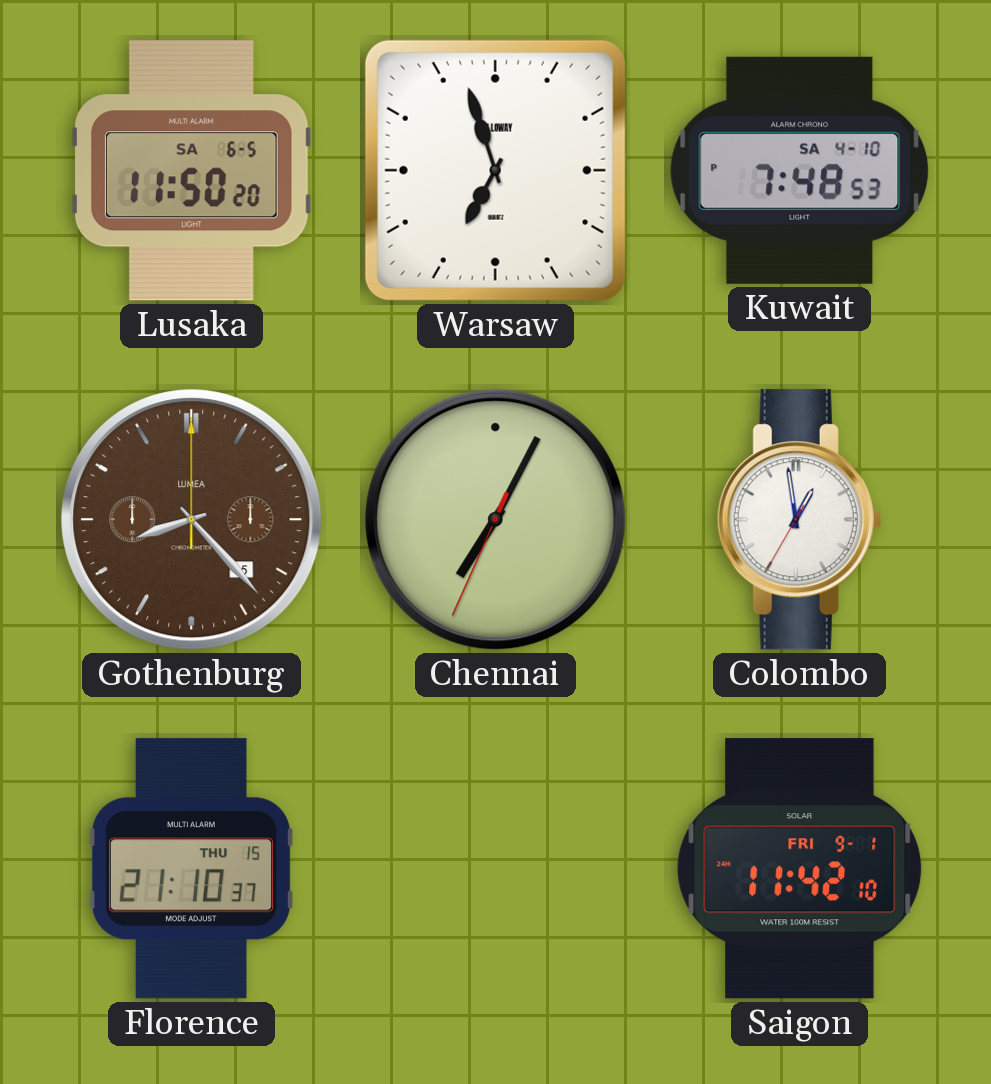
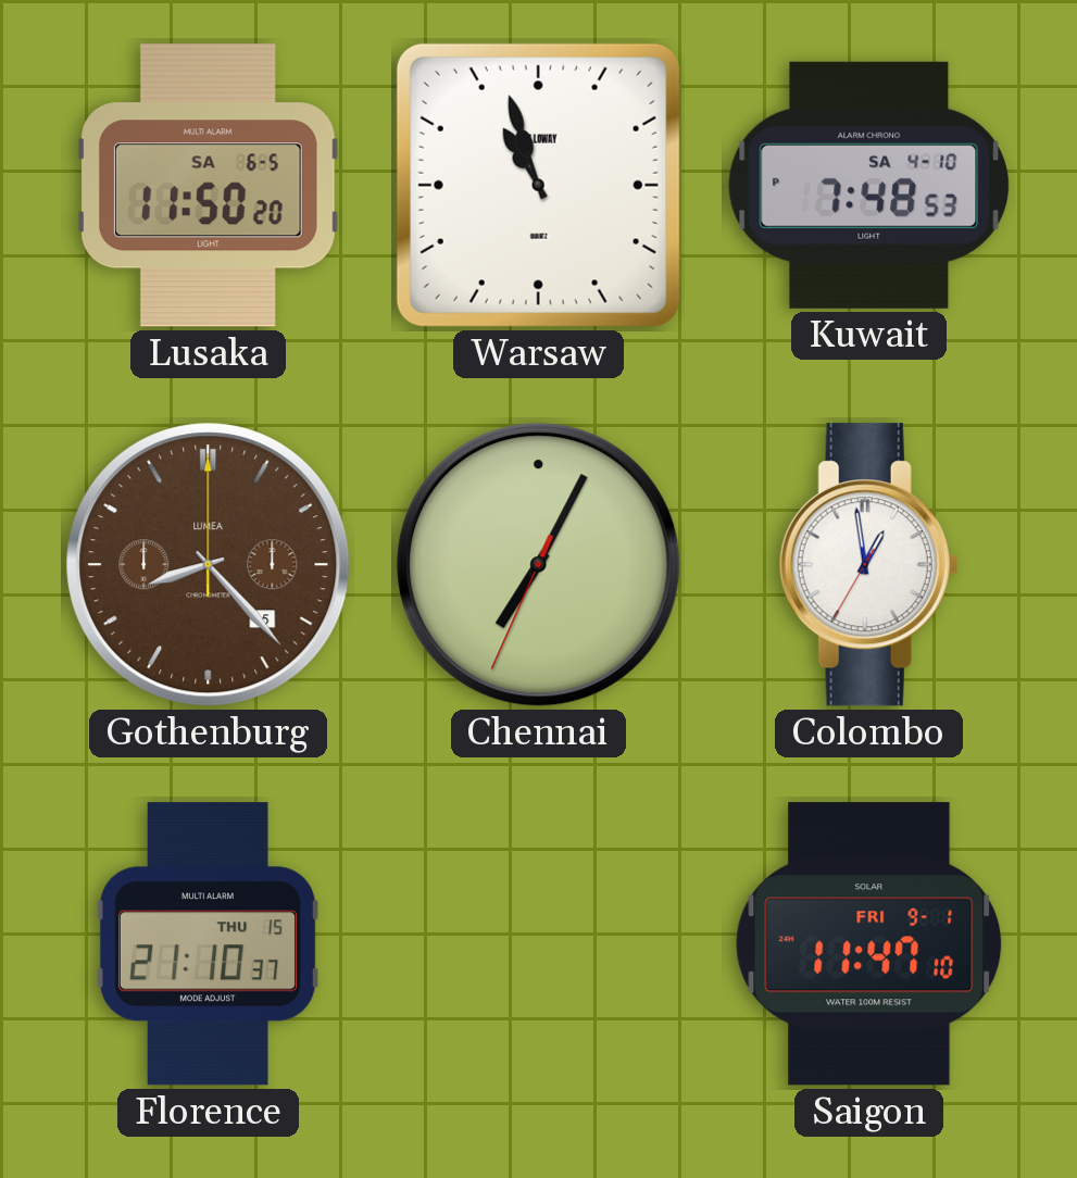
Warsaw: 6:57 -> 10:57 (538, 185)
Saigon: 11:42 -> 11:47 (869, 944)
